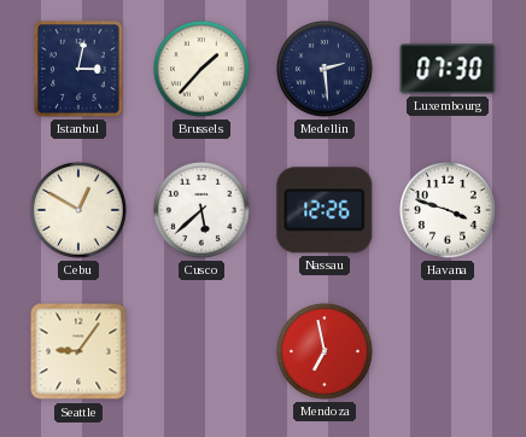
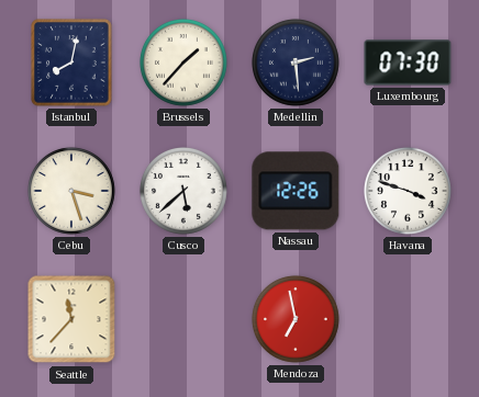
Istanbul: 3:02 -> 8:02 (71, 63)
Cebu: 12:50 -> 3:27 (71, 191)
Seattle: 9:06 -> 11:37 (71, 319)
